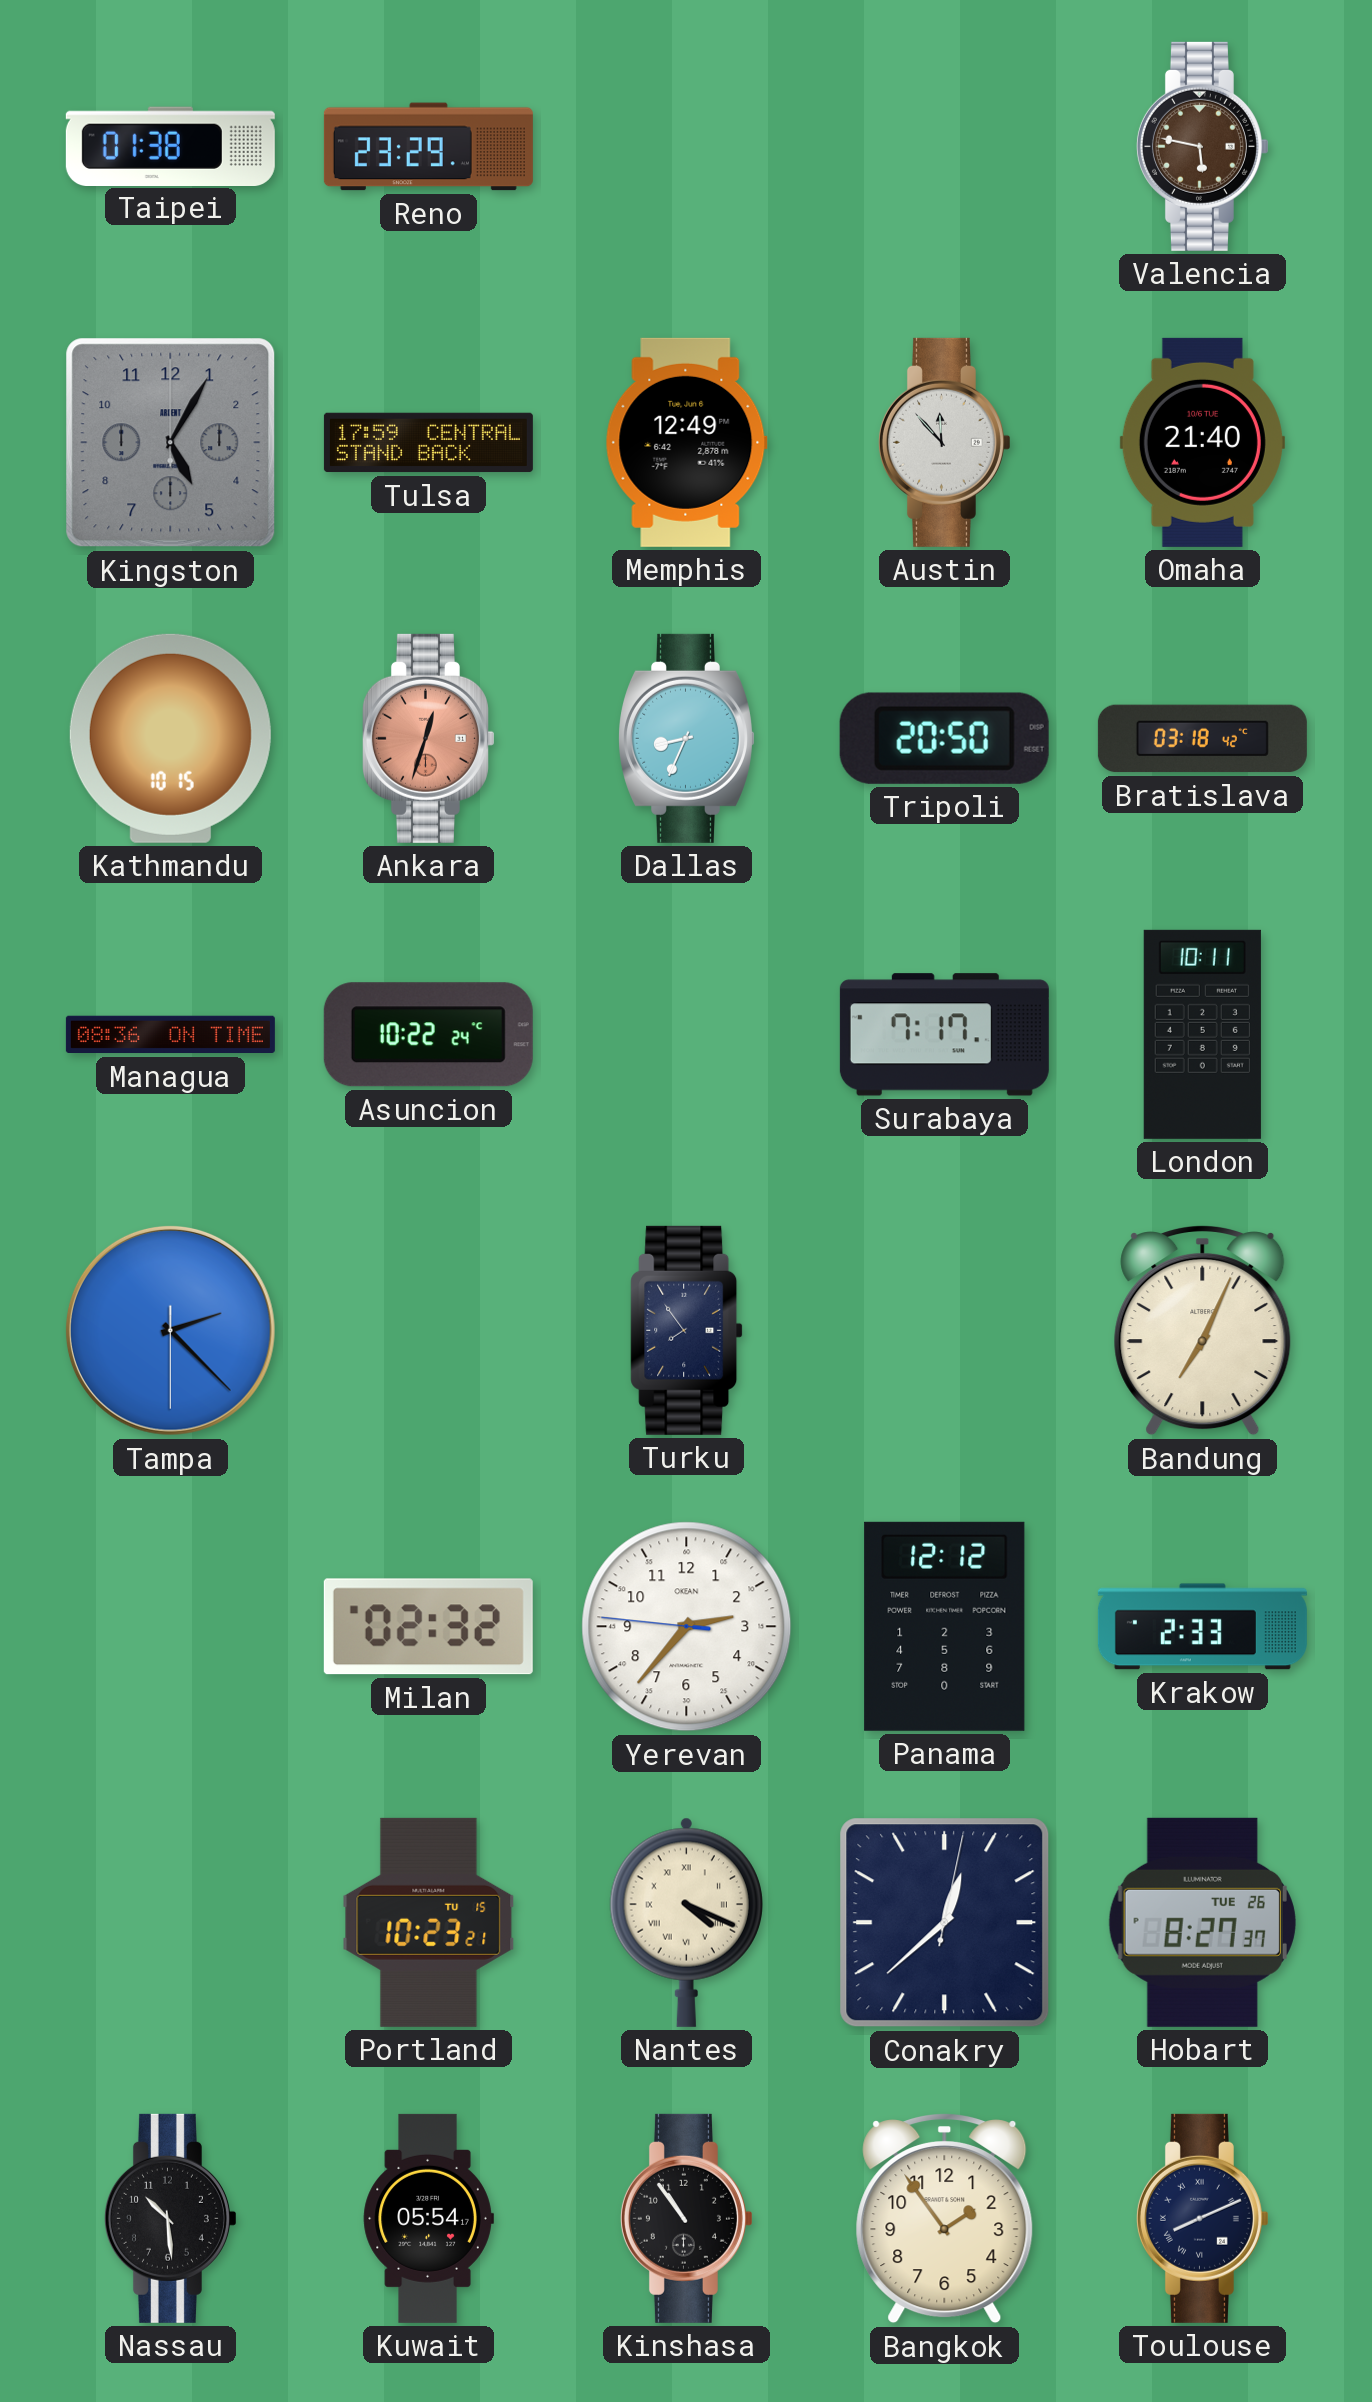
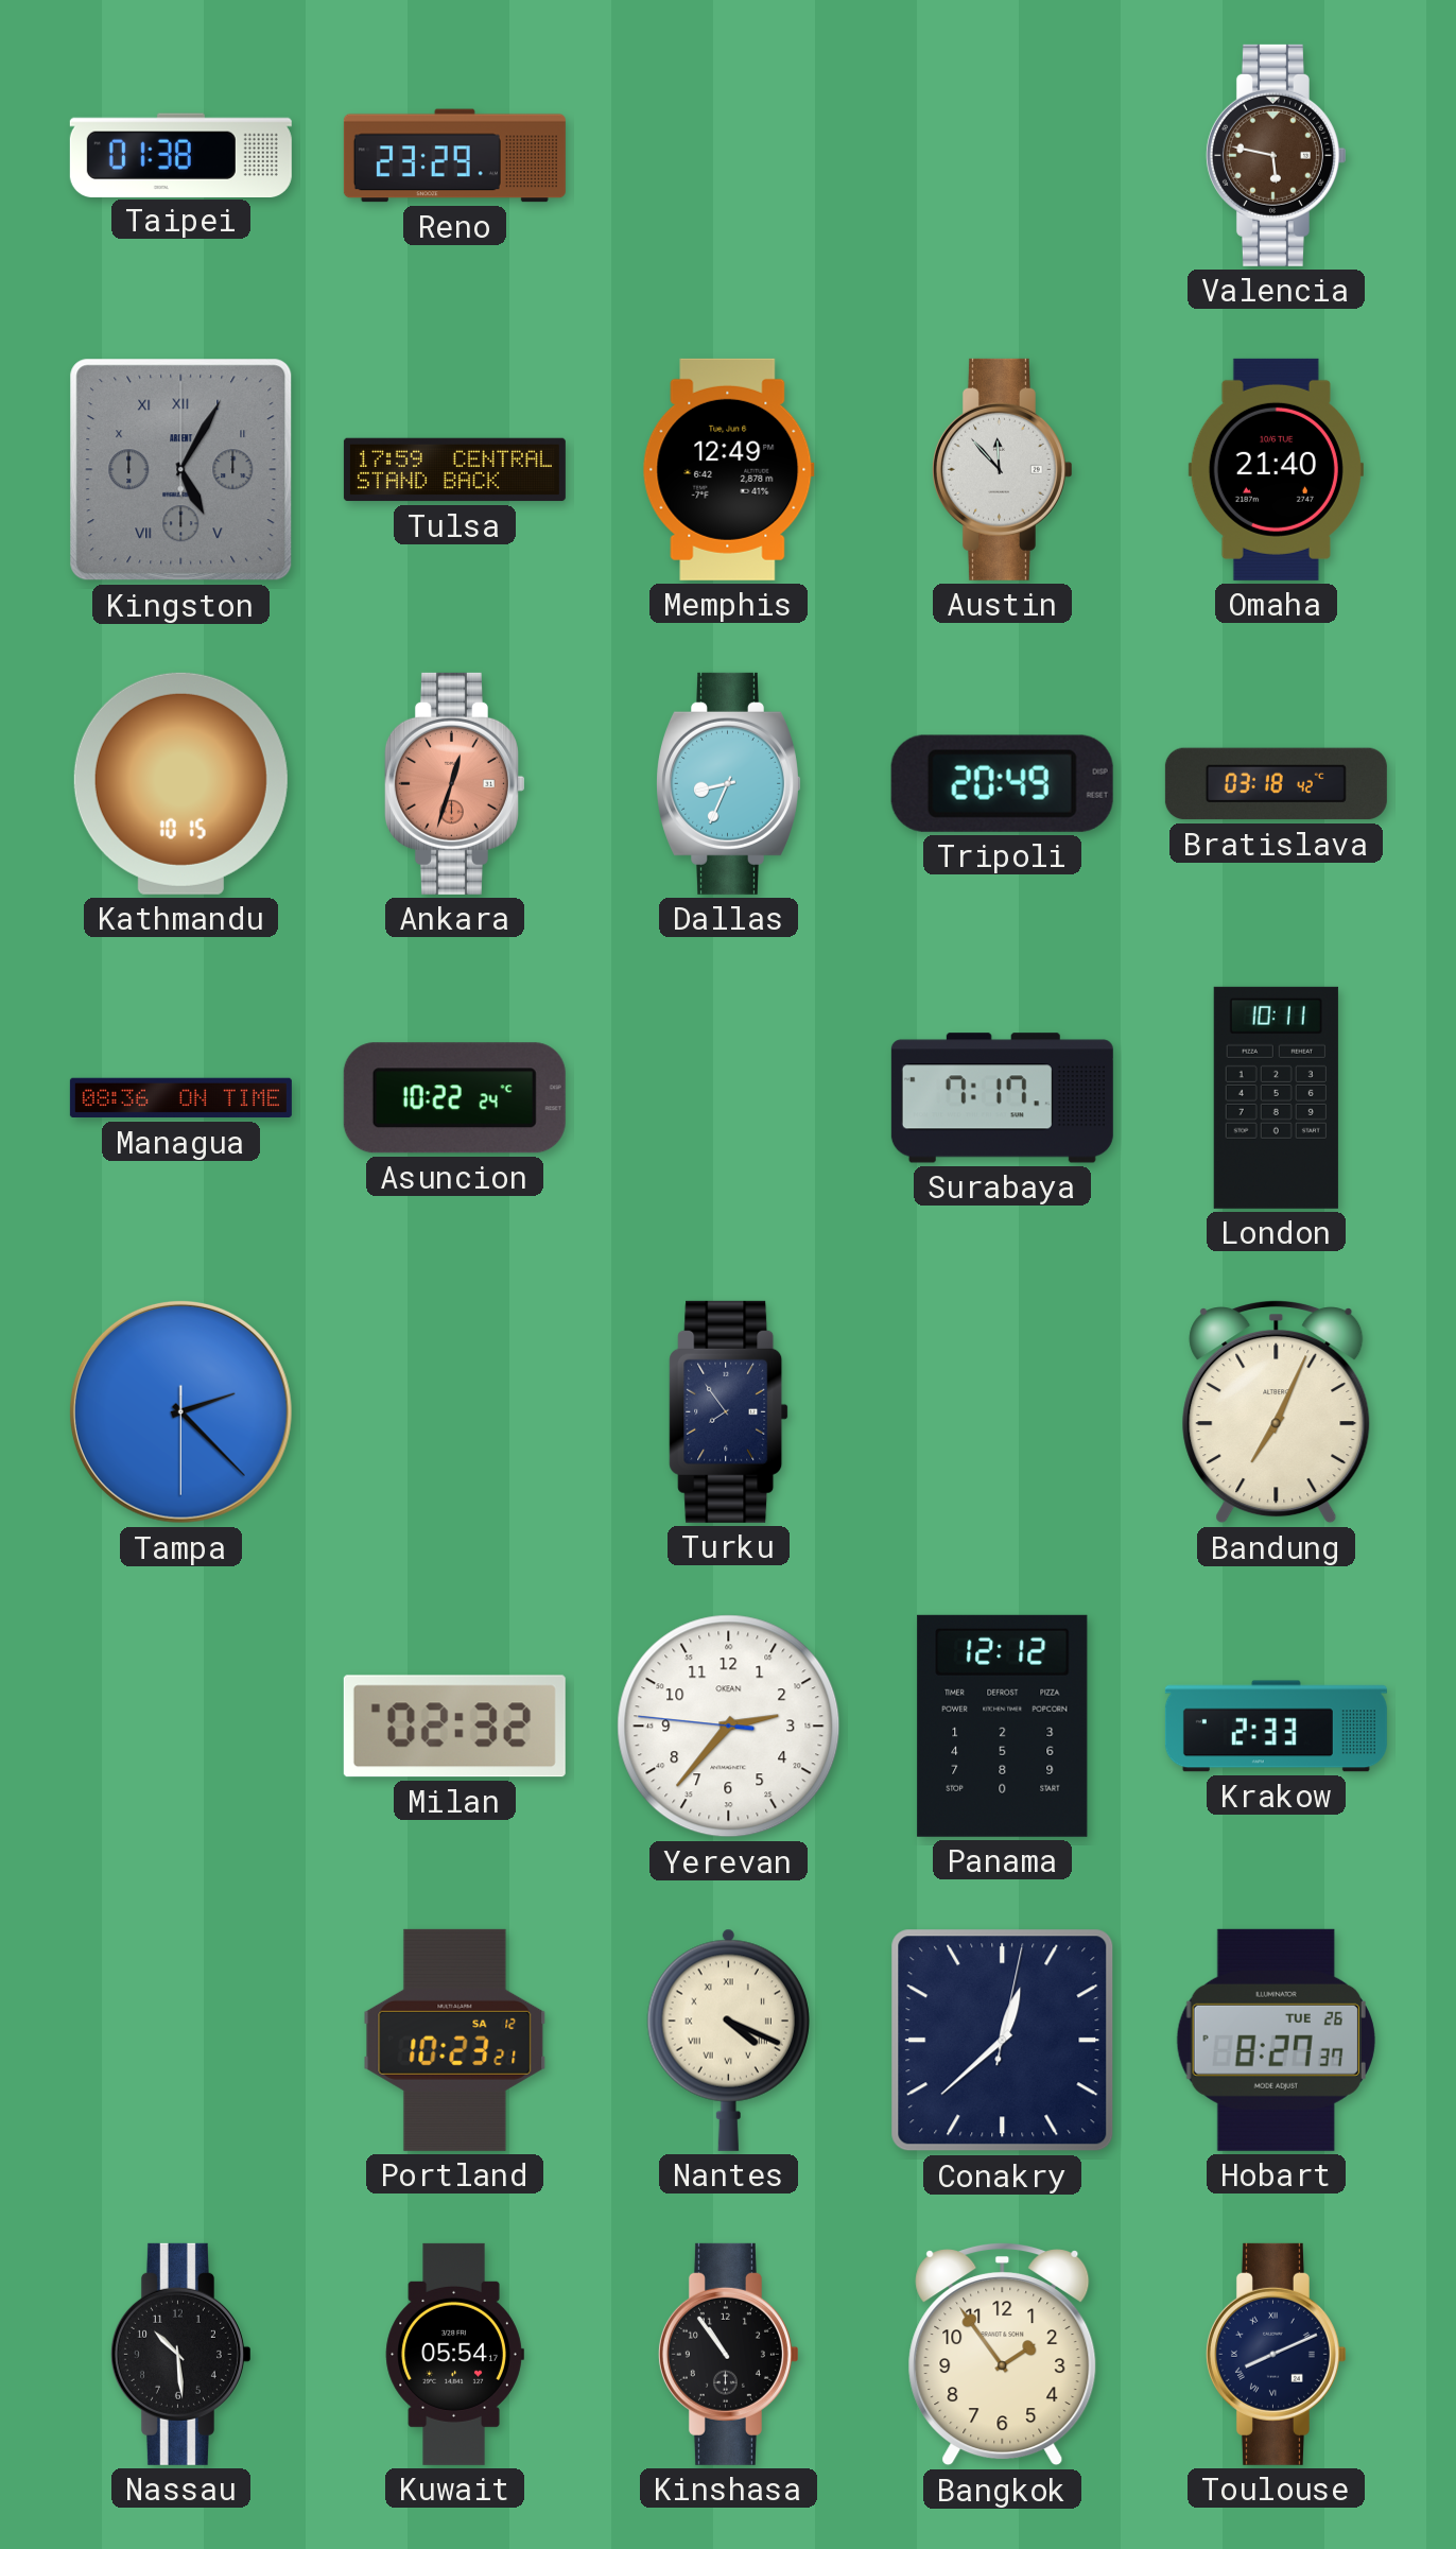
Kingston numerals: Arabic -> Roman (181, 470)
Tripoli: 20:50 -> 20:49 (1002, 783)
Portland date: TU 15 -> SA 12 (455, 2040)
